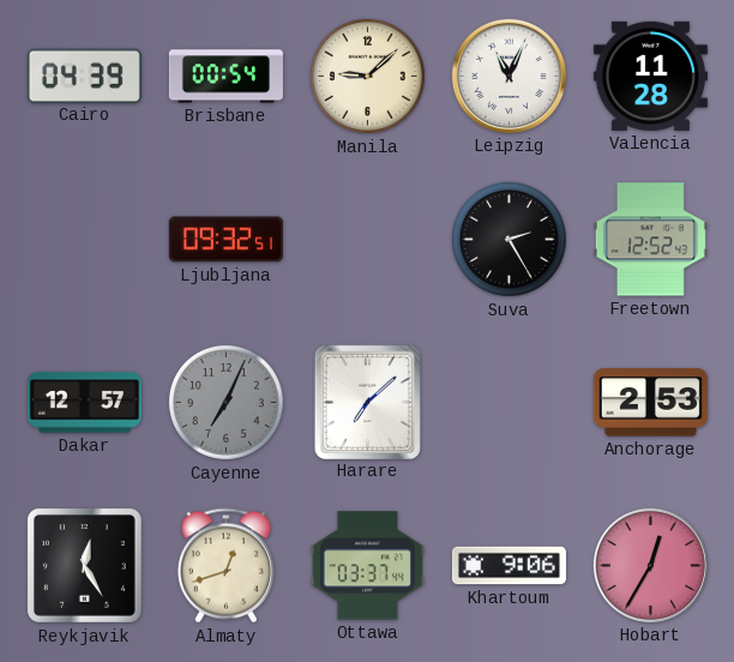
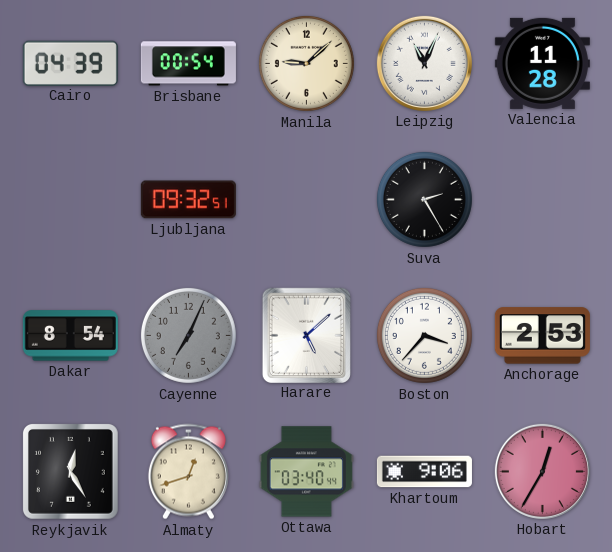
Freetown: 12:52 -> none (650, 240)
Dakar: 12:57 -> 8:54 (70, 336)
Harare: 7:08 -> 5:08 (306, 335)
Boston: none -> 3:37 (424, 335)
Ottawa: 03:37 -> 03:40 (306, 472)
